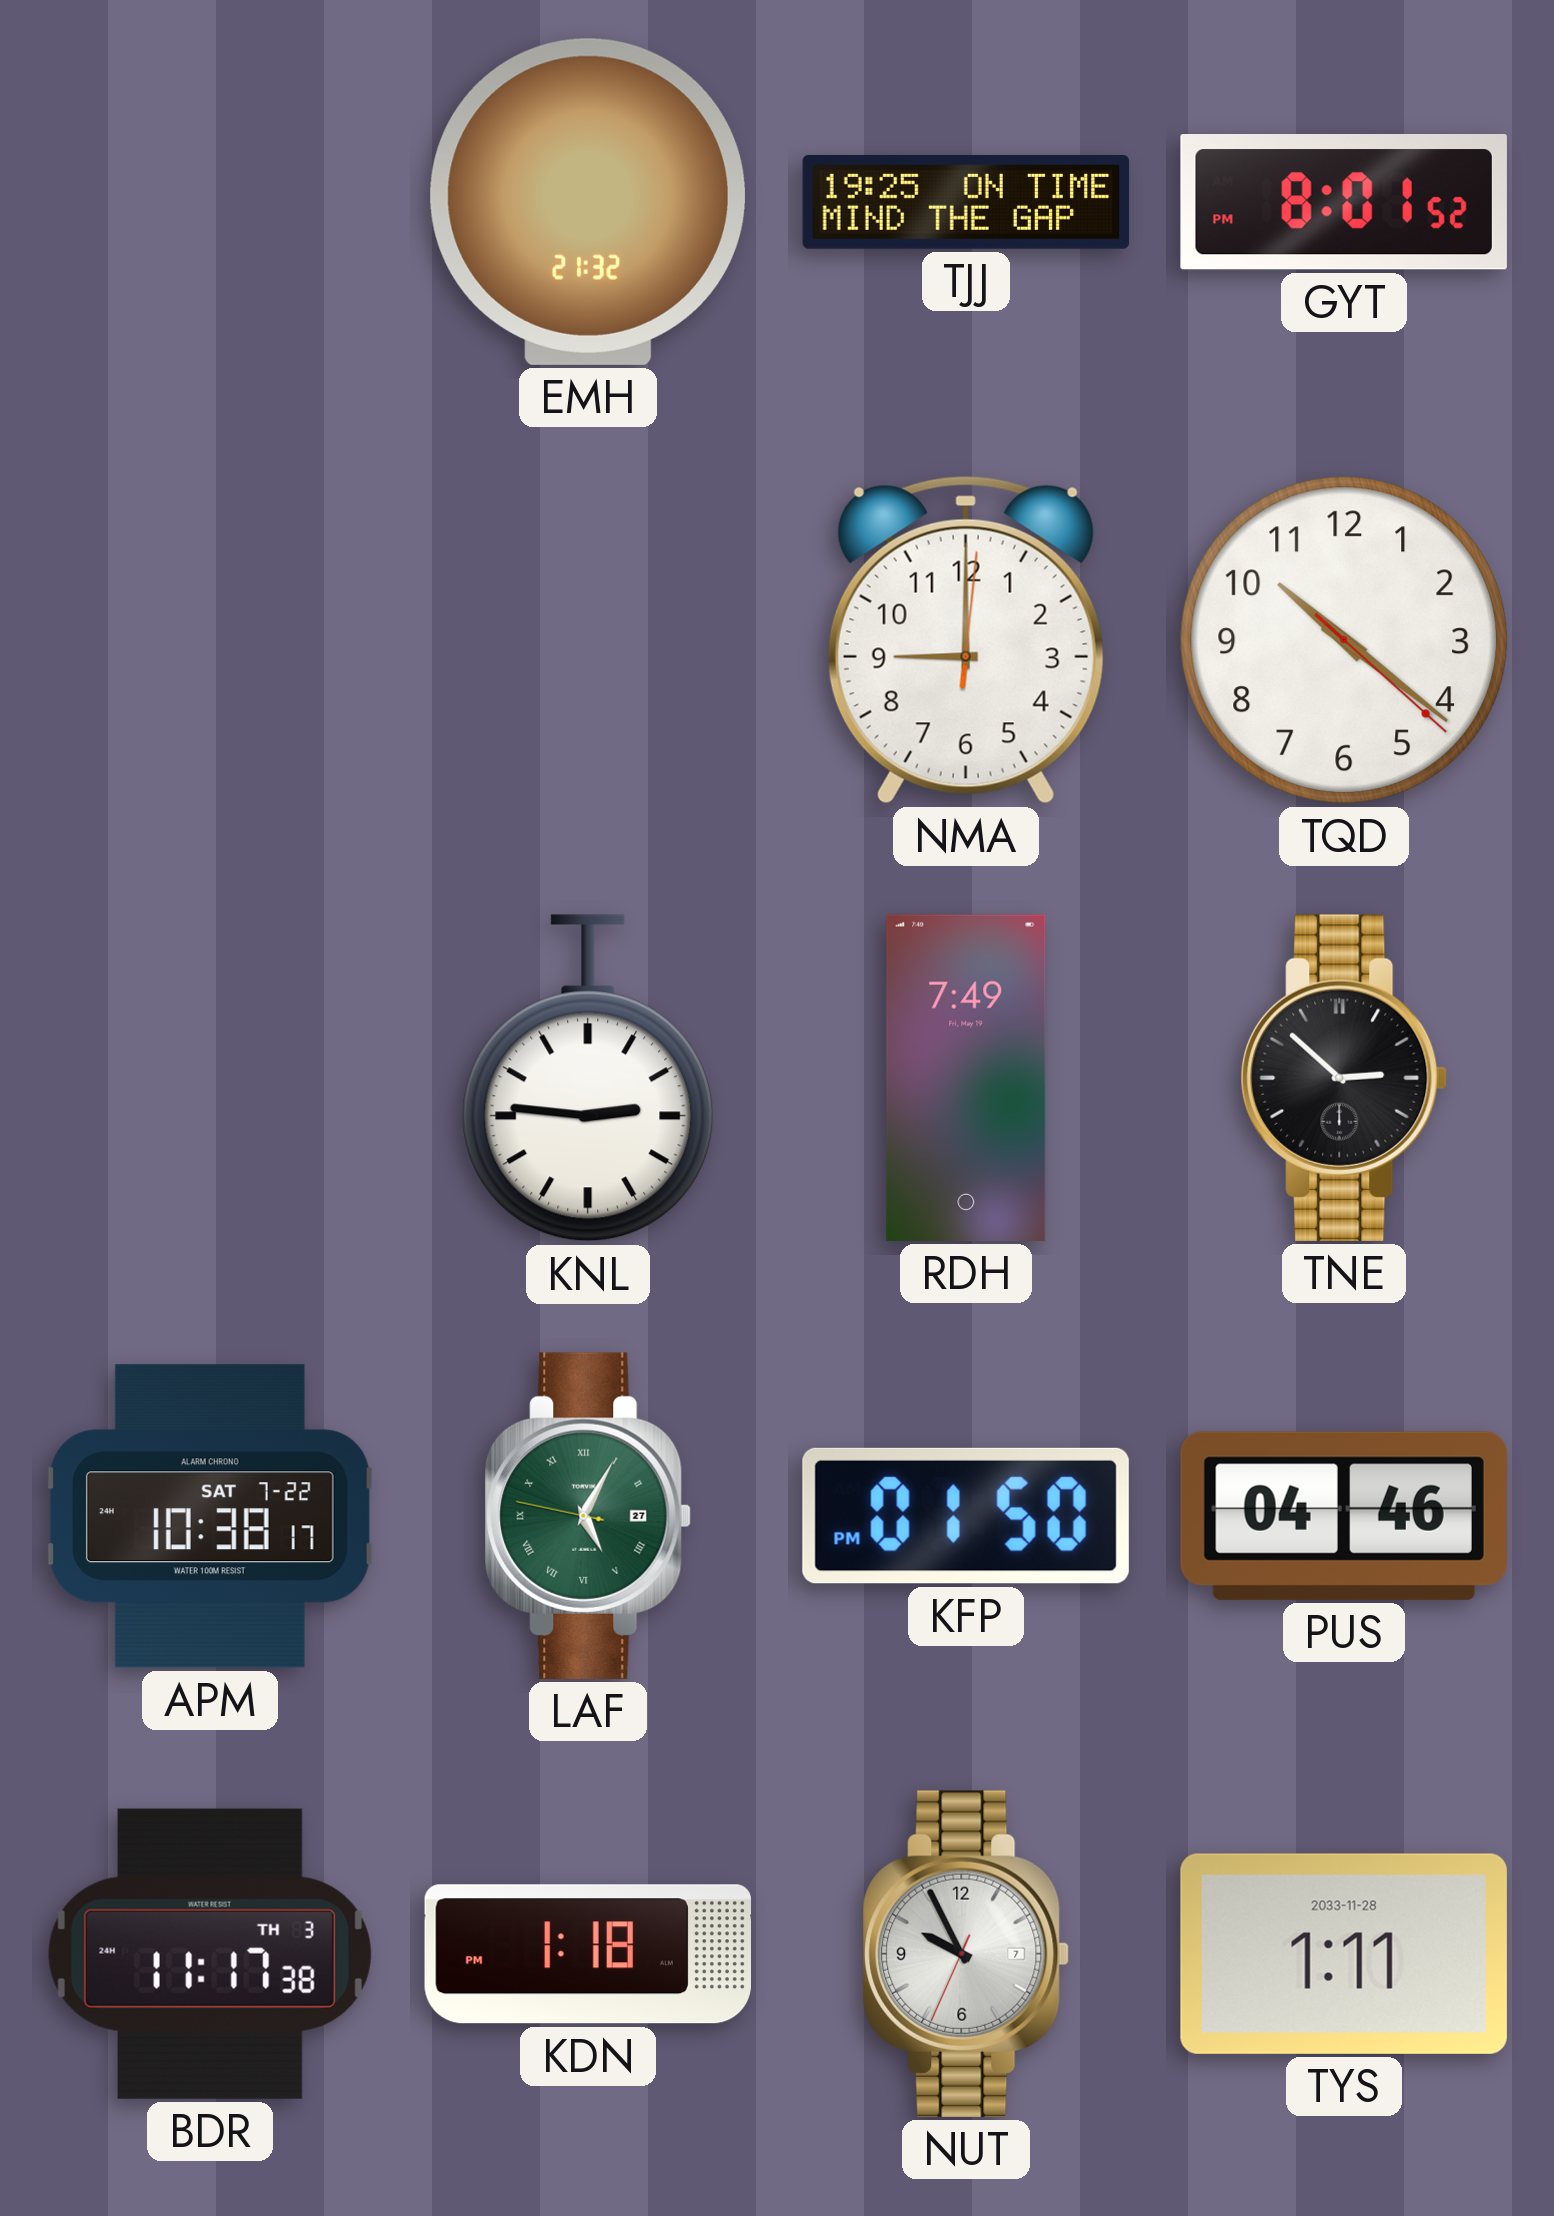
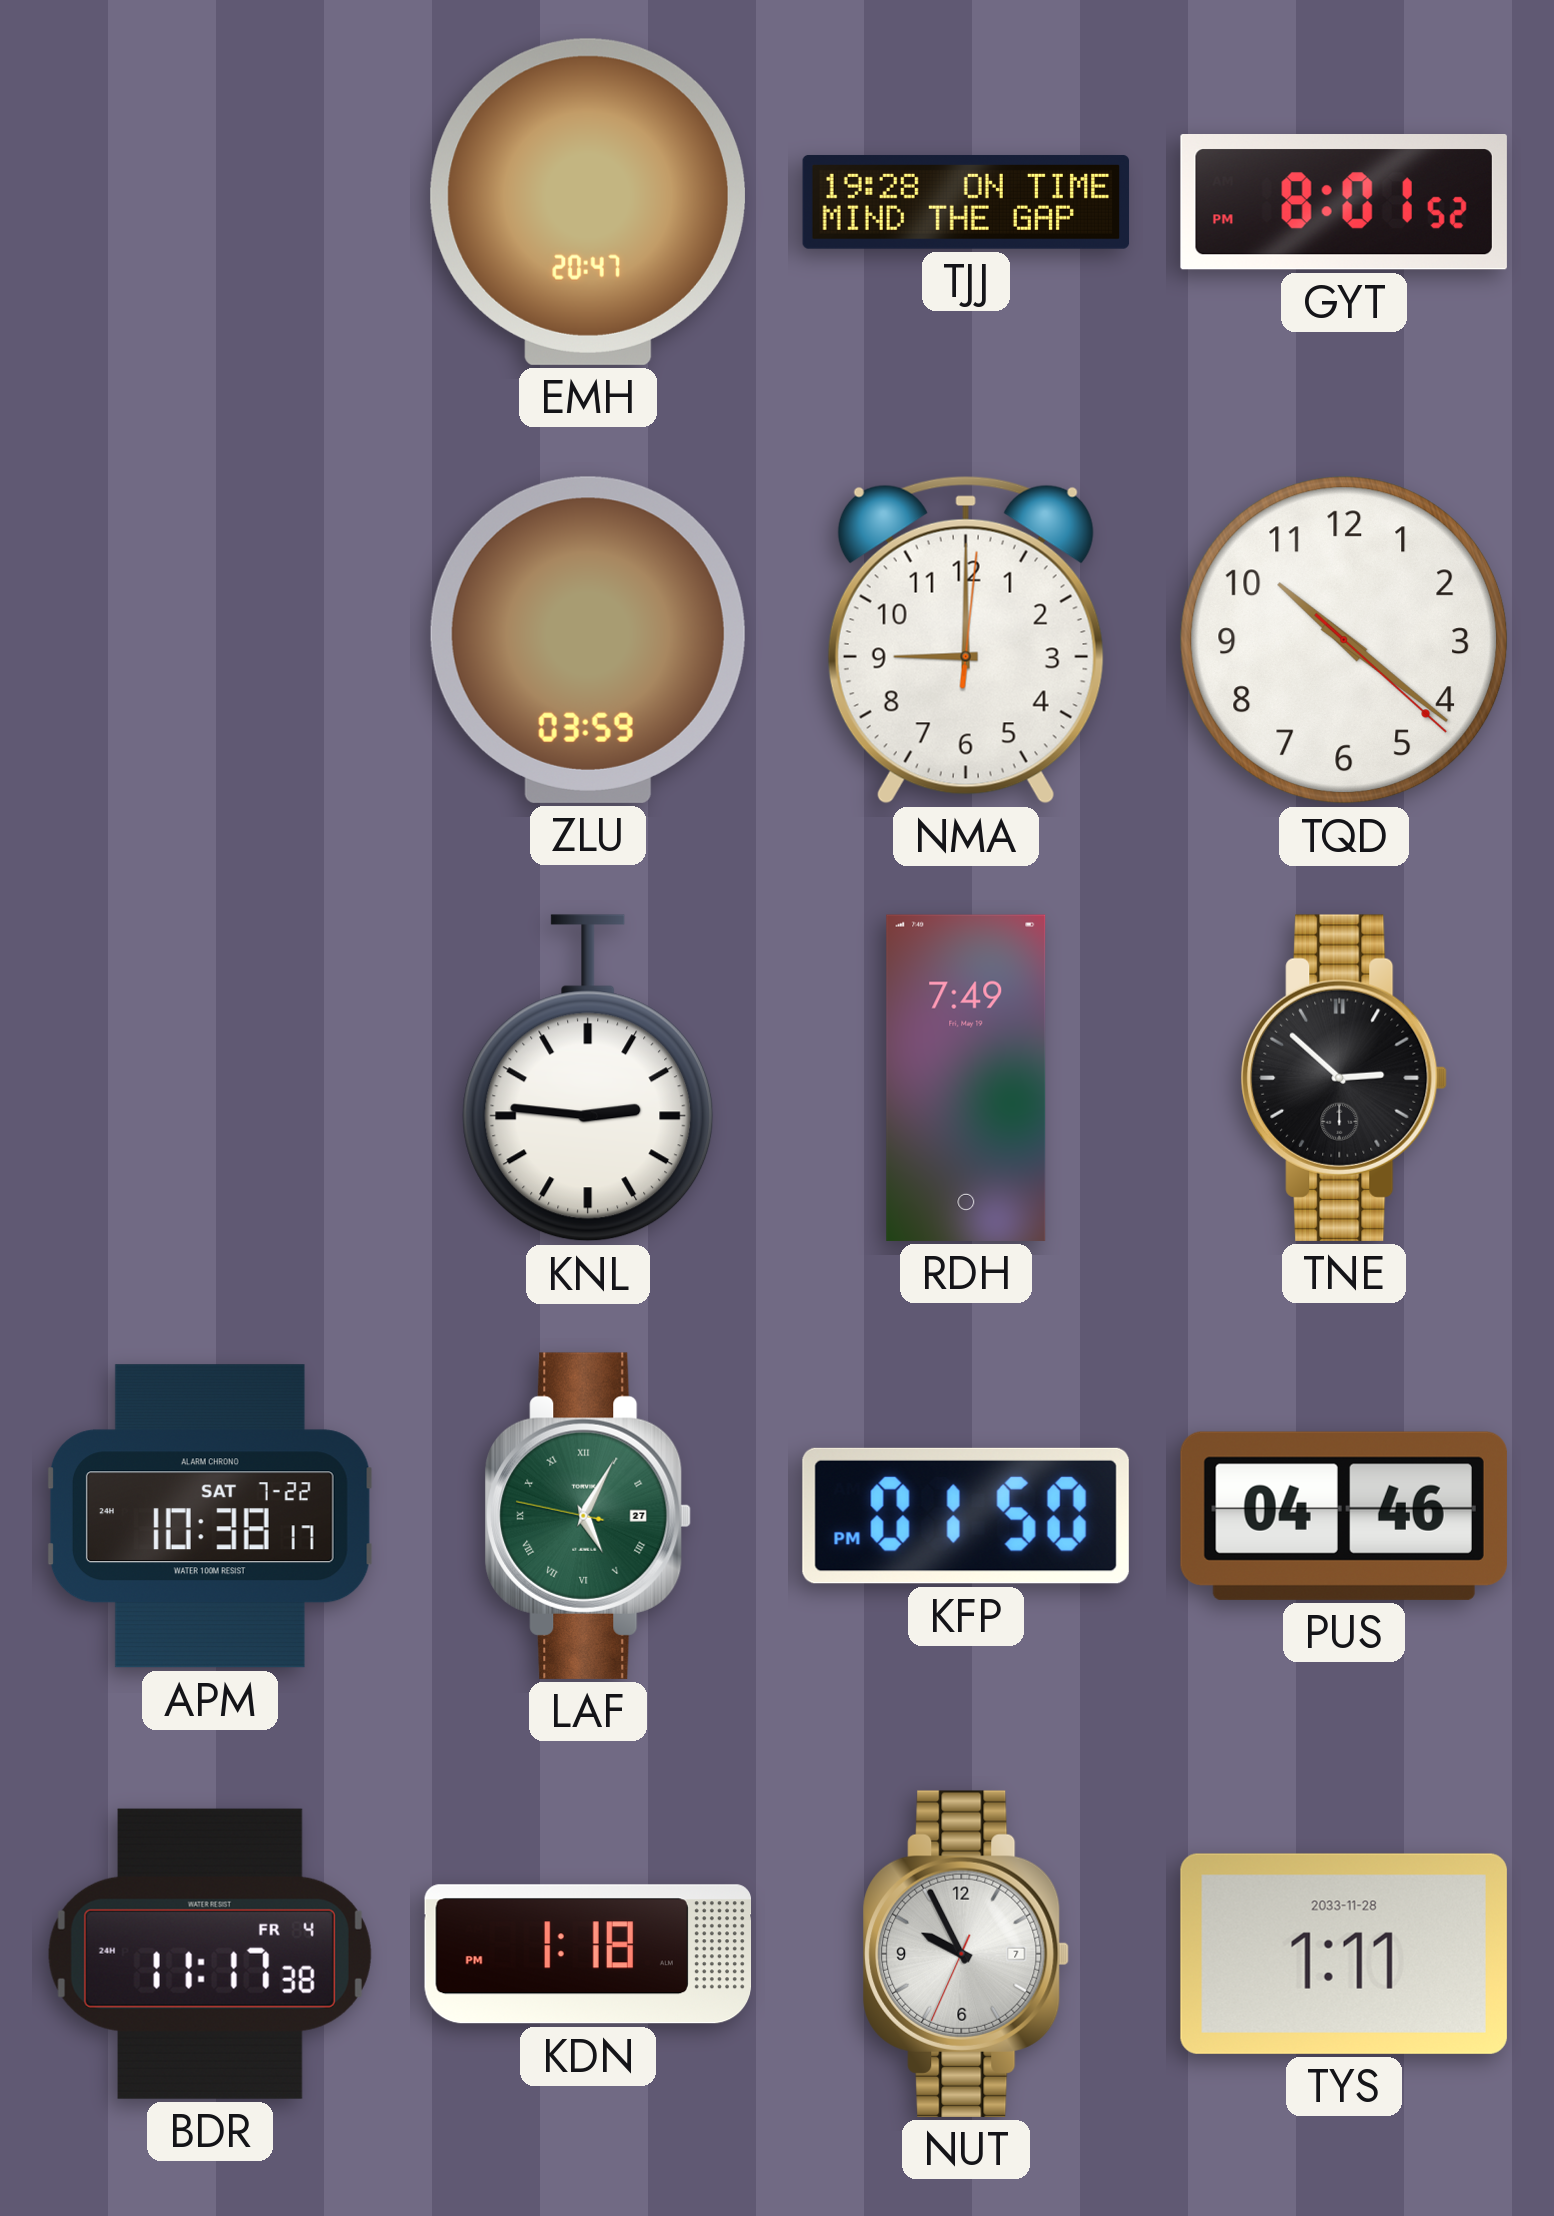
EMH: 21:32 -> 20:47 (588, 202)
TJJ: 19:25 -> 19:28 (966, 202)
ZLU: none -> 03:59 (588, 640)
BDR date: TH 3 -> FR 4 (210, 1954)
